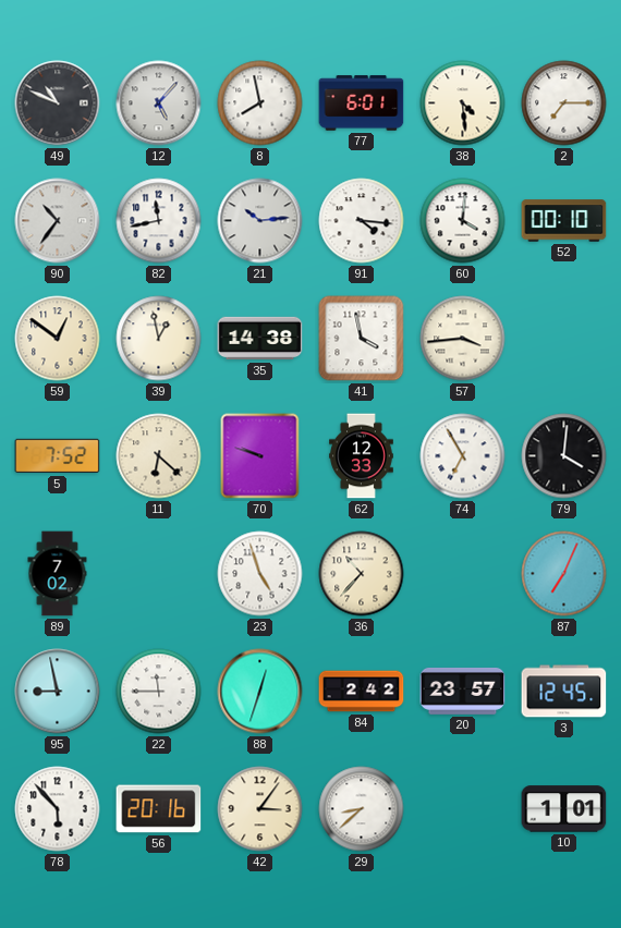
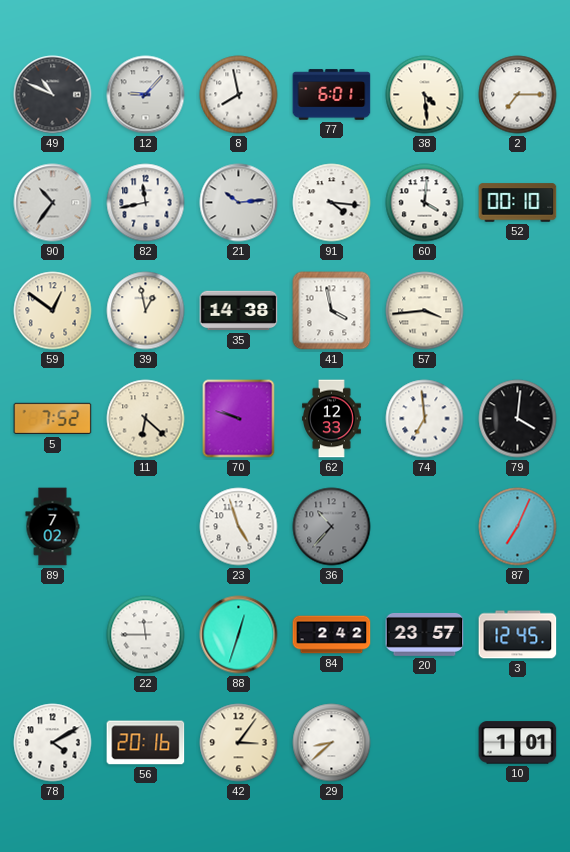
12: 5:07 -> 9:07 (146, 95)
74: 6:55 -> 6:59 (425, 419)
36 dial: cream -> grey (332, 527)
95: 8:58 -> none (58, 692)
78: 5:53 -> 4:10 (53, 743)
